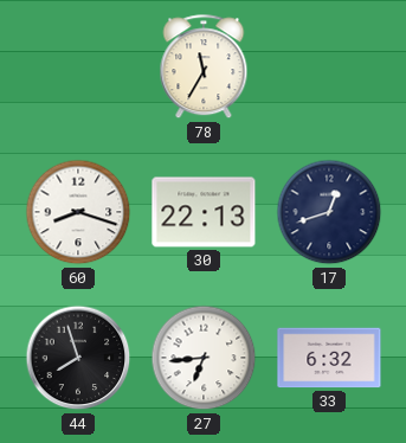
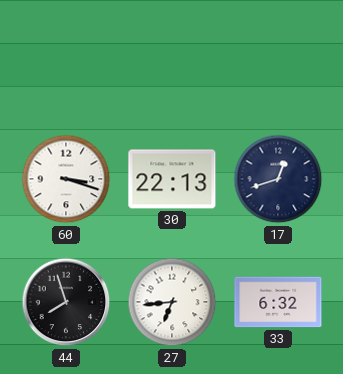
78: 11:35 -> none (204, 68)
60: 8:18 -> 3:18 (66, 179)
